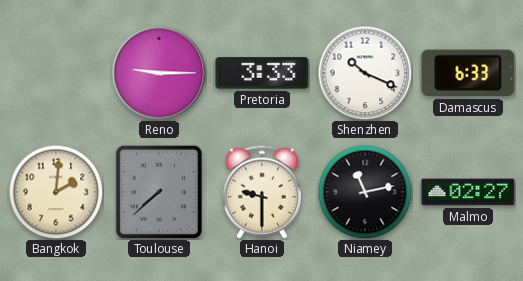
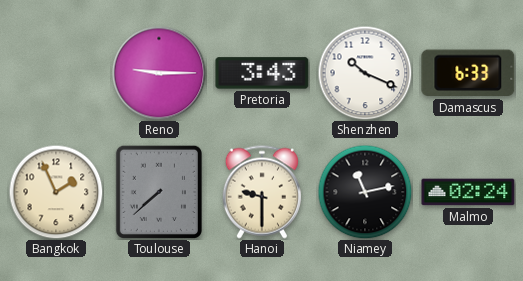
Pretoria: 3:33 -> 3:43 (262, 73)
Bangkok: 2:01 -> 1:56 (56, 192)
Malmo: 02:27 -> 02:24 (468, 192)
